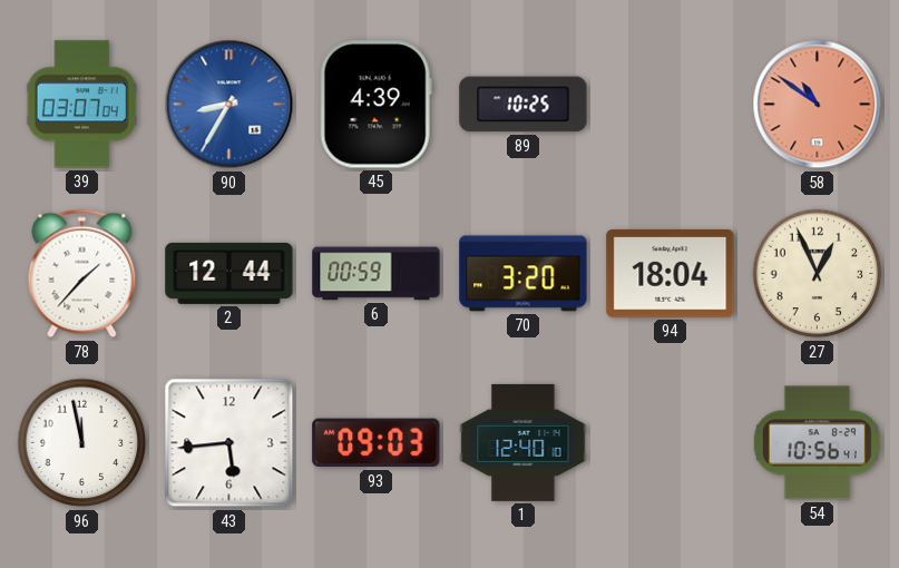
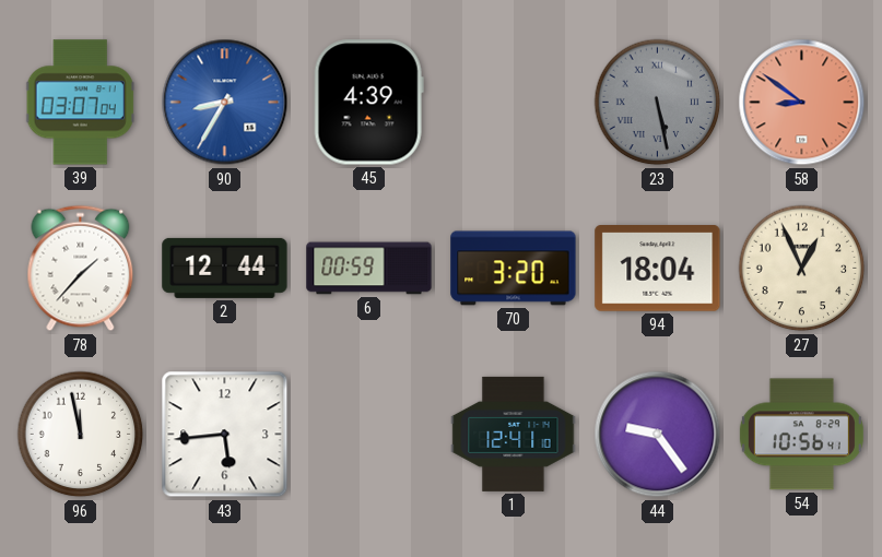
89: 10:25 -> none (524, 105)
23: none -> 5:28 (658, 103)
58: 10:51 -> 8:51 (802, 103)
93: 09:03 -> none (377, 443)
1: 12:40 -> 12:41 (514, 434)
44: none -> 9:24 (658, 435)
